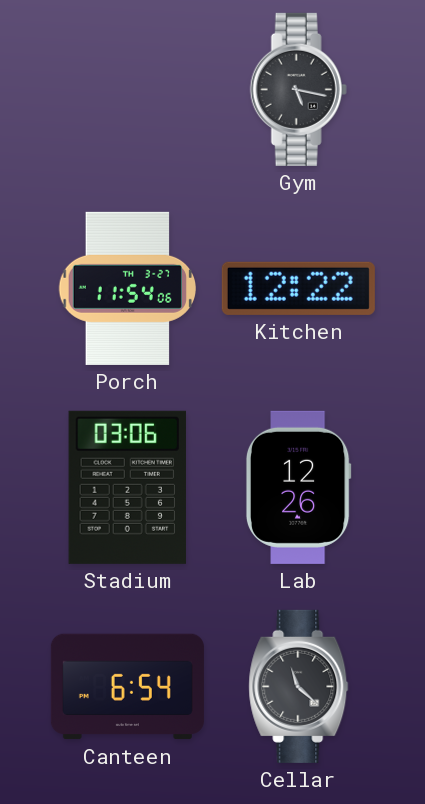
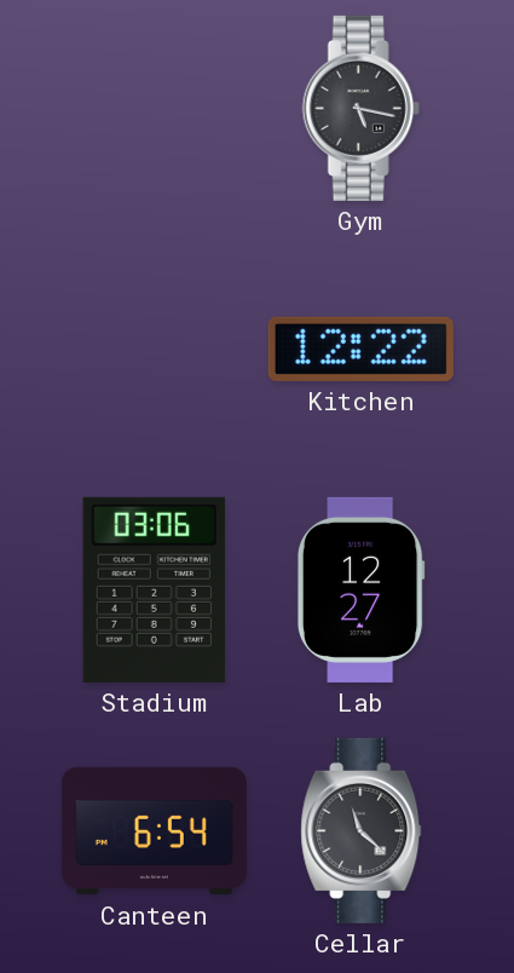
Porch: 11:54 -> none (127, 288)
Lab: 12:26 -> 12:27 (360, 589)
